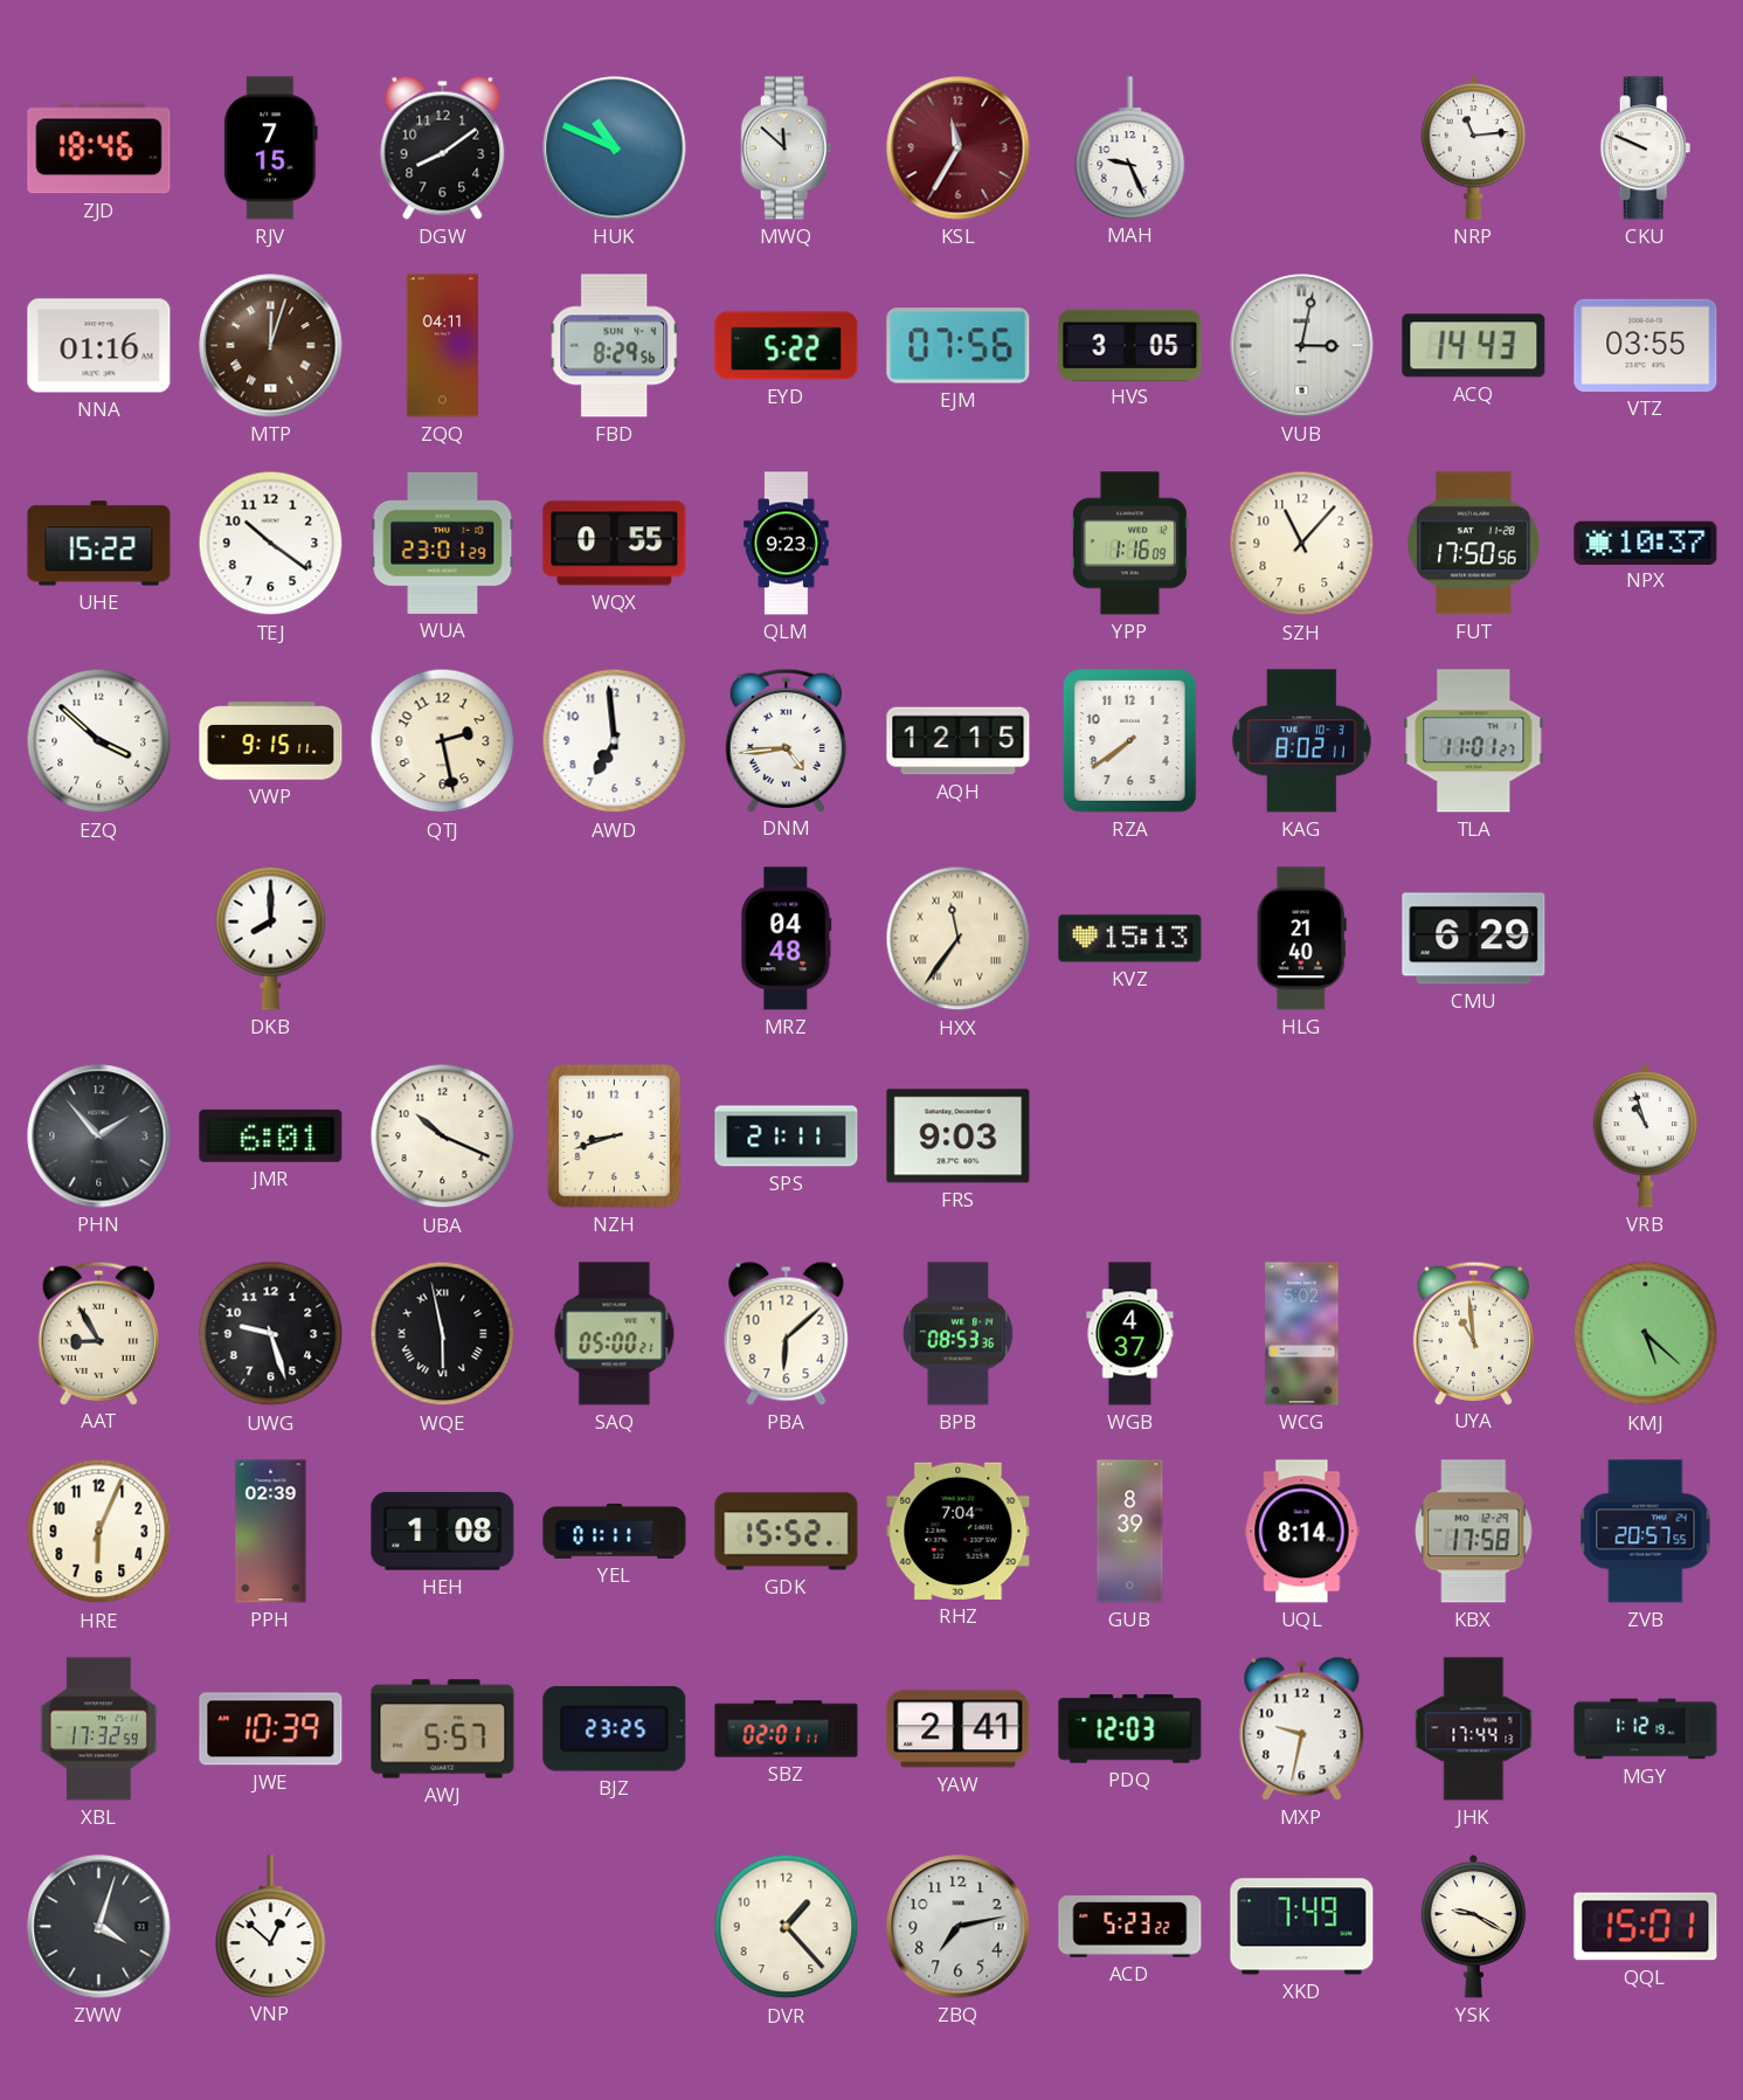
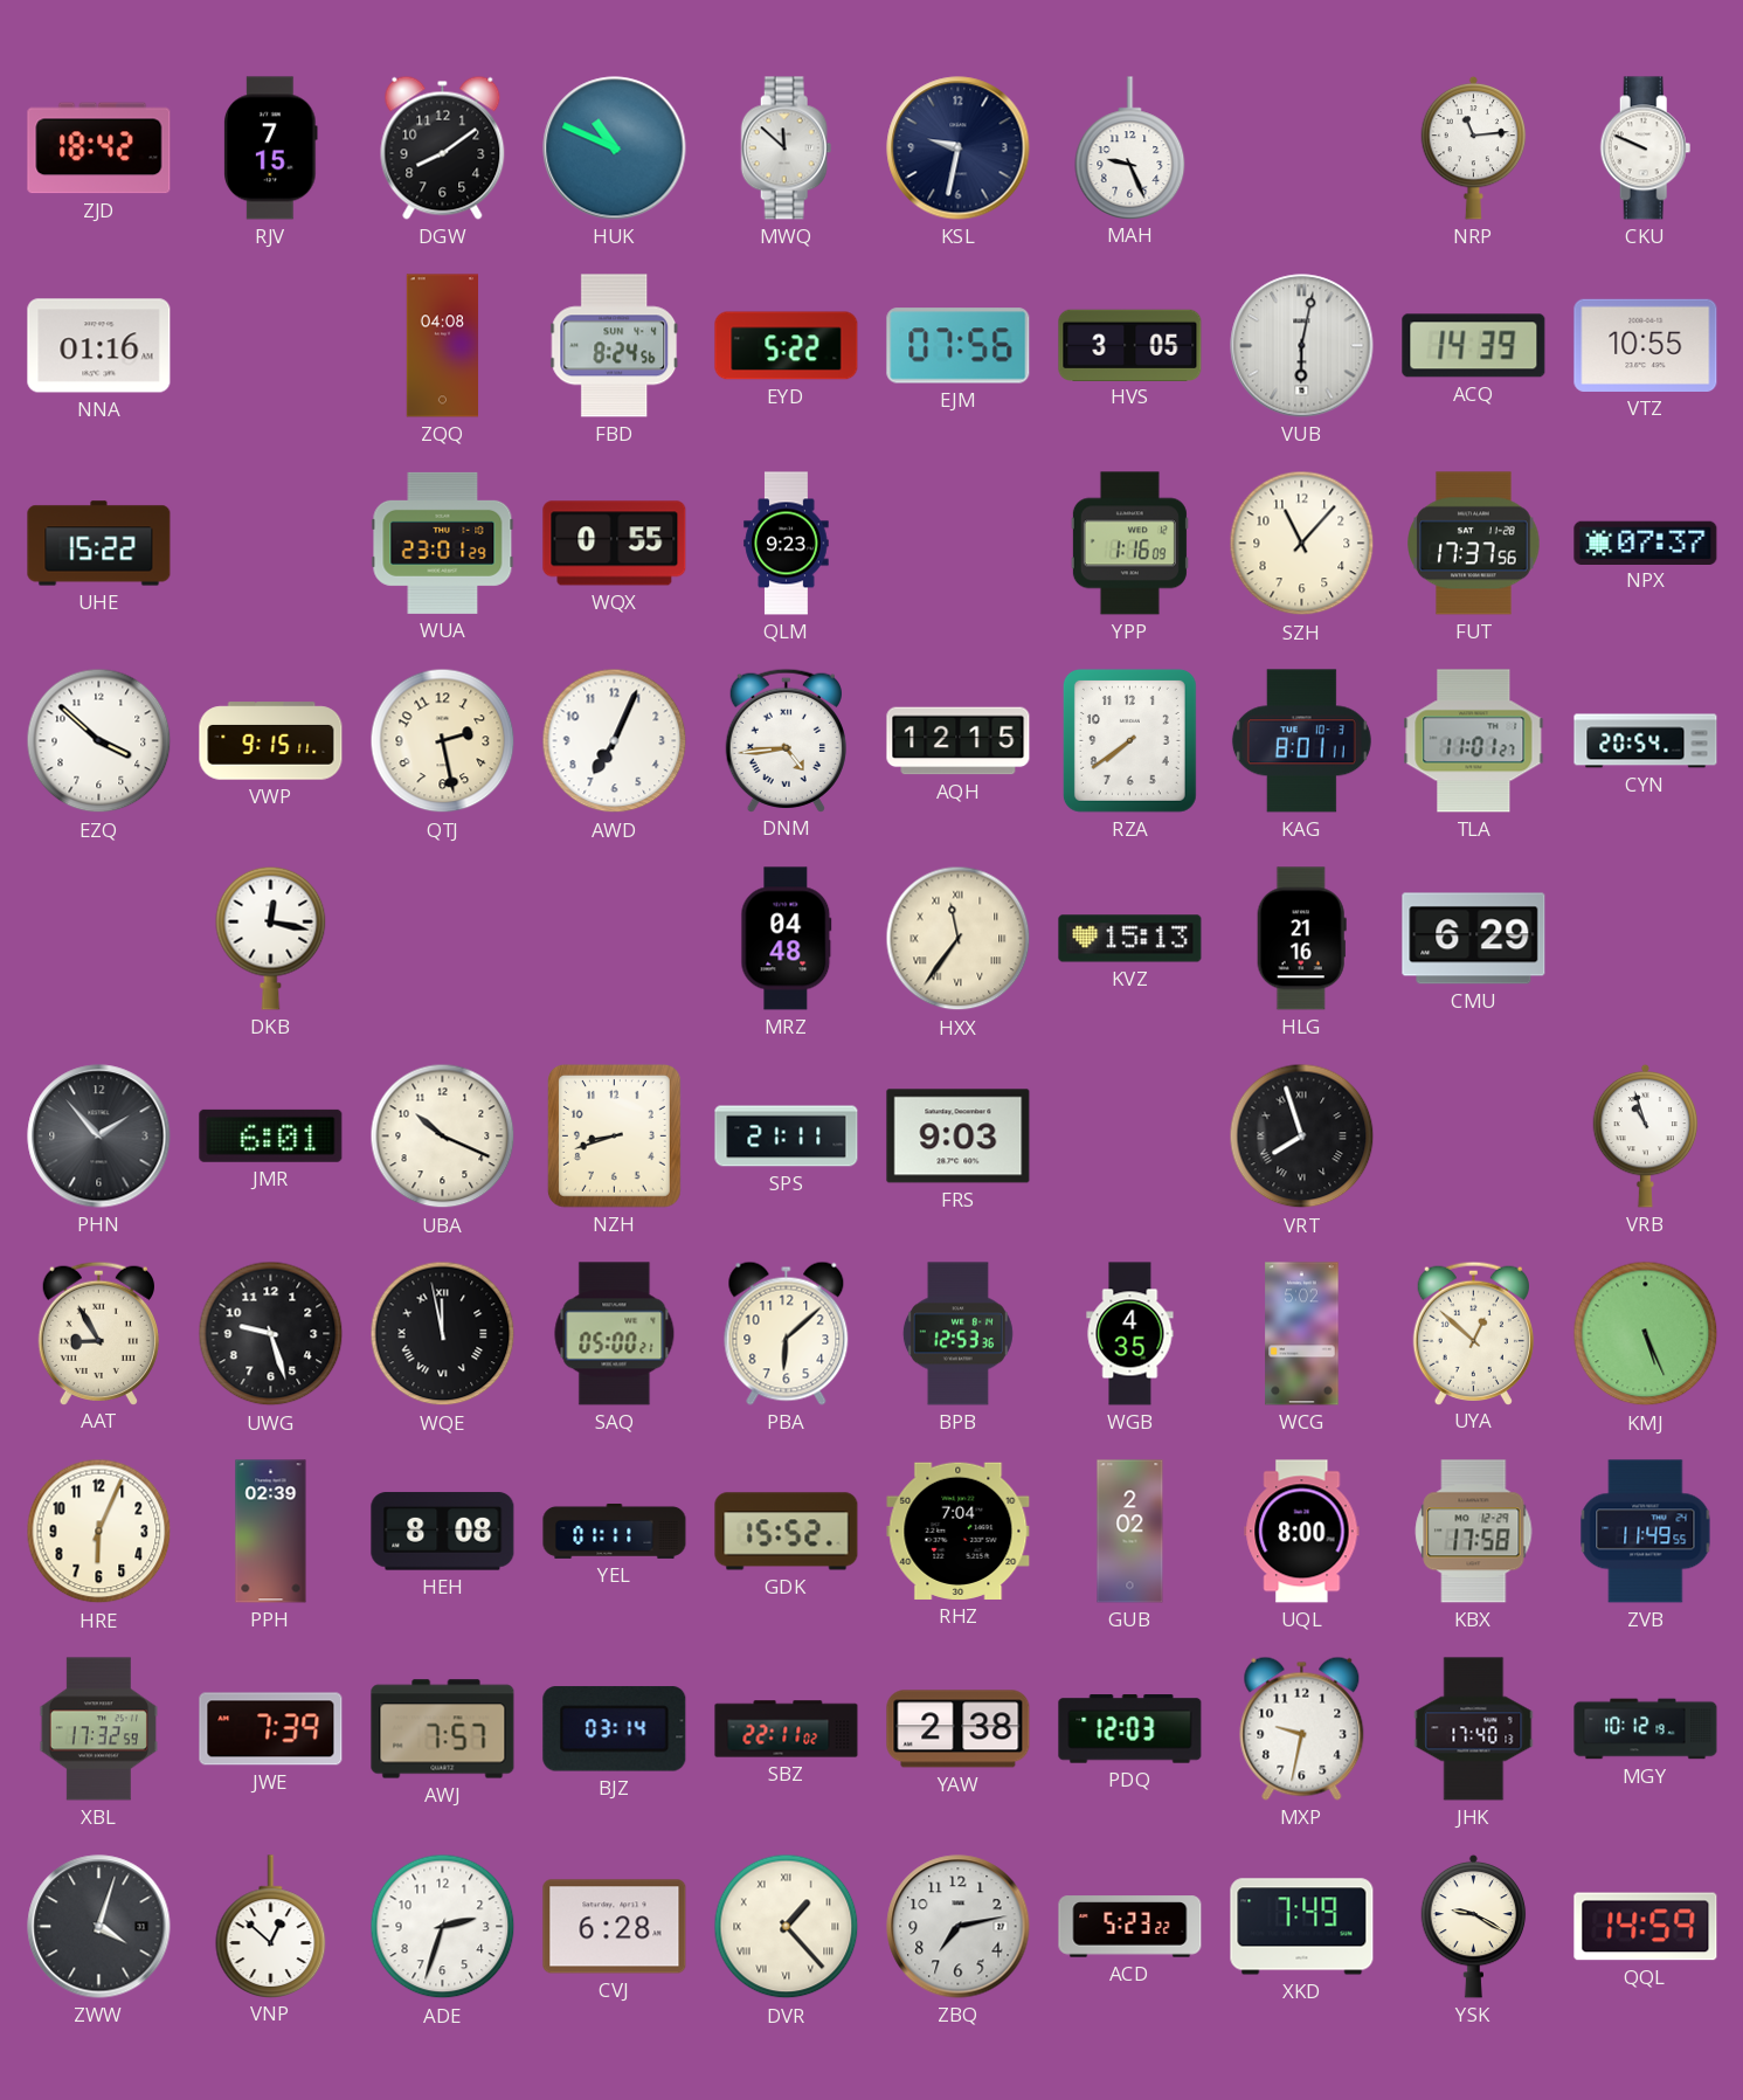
ZJD: 18:46 -> 18:42 (99, 148)
KSL: 11:35 -> 9:32 (959, 148)
KSL dial: burgundy -> navy (959, 148)
MTP: 12:03 -> none (271, 346)
ZQQ: 04:11 -> 04:08 (442, 346)
FBD: 8:29 -> 8:24 (615, 346)
VUB: 3:02 -> 6:02 (1302, 346)
ACQ: 14:43 -> 14:39 (1474, 346)
VTZ: 03:55 -> 10:55 (1646, 345)
TEJ: 10:21 -> none (271, 544)
FUT: 17:50 -> 17:37 (1474, 544)
NPX: 10:37 -> 07:37 (1646, 543)
AWD: 6:59 -> 7:04 (615, 741)
KAG: 8:02 -> 8:01 (1301, 741)
CYN: none -> 20:54 (1646, 741)
DKB: 8:00 -> 12:17 (271, 938)
HLG: 21:40 -> 21:16 (1301, 939)
VRT: none -> 7:57 (1302, 1137)
WQE: 5:58 -> 11:58 (443, 1334)
BPB: 08:53 -> 12:53 (957, 1334)
WGB: 4:37 -> 4:35 (1130, 1334)
UYA: 10:59 -> 12:52 (1473, 1333)
KMJ: 5:22 -> 5:26 (1646, 1334)
HEH: 1:08 -> 8:08 (443, 1532)
GUB: 8:39 -> 2:02 (1130, 1532)
UQL: 8:14 -> 8:00 (1302, 1532)
ZVB: 20:57 -> 11:49 (1646, 1532)
JWE: 10:39 -> 7:39 (271, 1729)
AWJ: 5:57 -> 7:57 (443, 1729)
BJZ: 23:25 -> 03:14 (615, 1729)
SBZ: 02:01 -> 22:11 (787, 1729)
YAW: 2:41 -> 2:38 (959, 1729)
JHK: 17:44 -> 17:40 (1474, 1729)
MGY: 1:12 -> 10:12 (1646, 1729)
ADE: none -> 2:33 (443, 1927)
CVJ: none -> 6:28 (615, 1927)
DVR numerals: Arabic -> Roman (787, 1927)
QQL: 15:01 -> 14:59 (1646, 1927)
